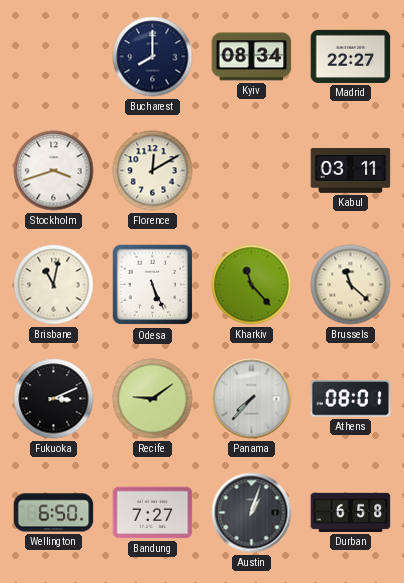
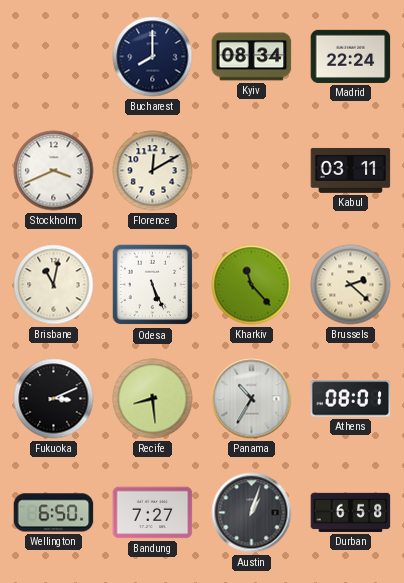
Madrid: 22:27 -> 22:24 (351, 56)
Stockholm: 3:42 -> 3:41 (54, 171)
Brussels: 11:22 -> 2:22 (351, 285)
Recife: 9:09 -> 8:29 (153, 399)
Panama: 7:37 -> 10:35 (252, 399)
